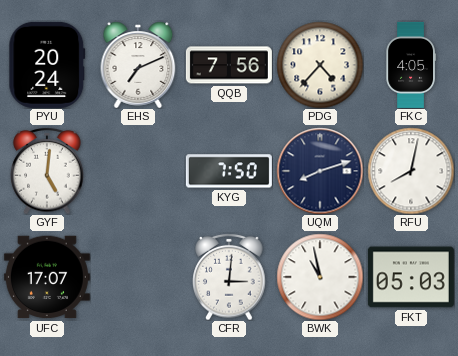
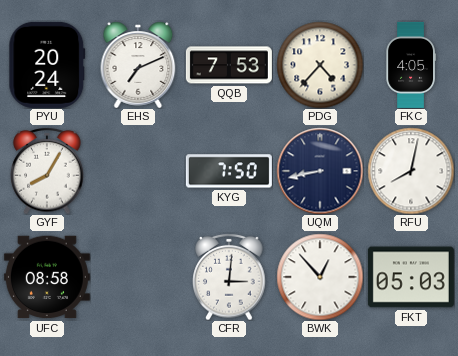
QQB: 7:56 -> 7:53 (229, 65)
GYF: 5:01 -> 8:05 (47, 171)
UQM: 8:12 -> 8:43 (320, 171)
UFC: 17:07 -> 08:58 (47, 277)
BWK: 10:58 -> 12:53 (320, 277)
